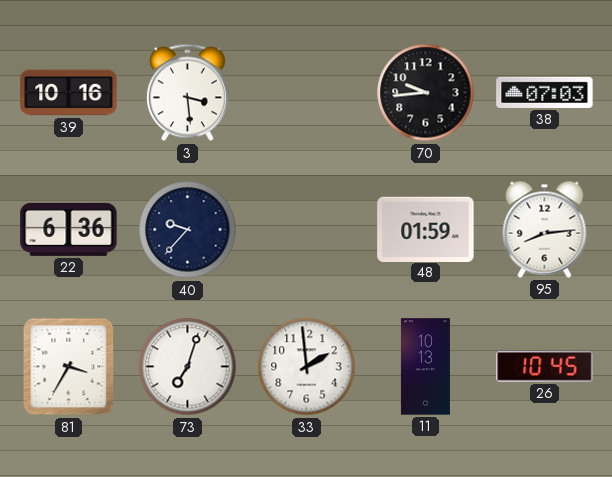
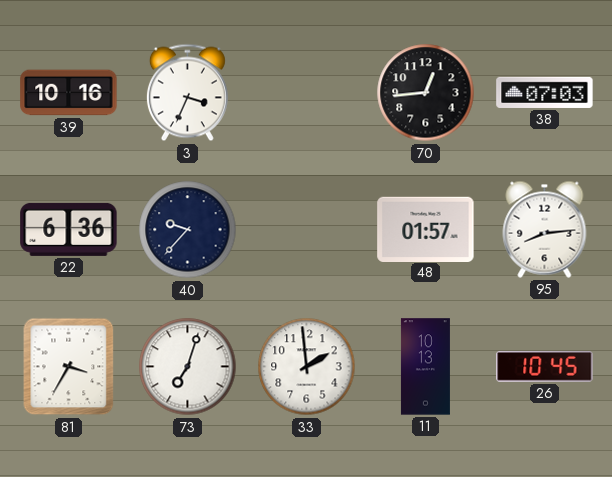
3: 3:29 -> 3:34 (187, 93)
70: 9:44 -> 12:44 (426, 93)
48: 01:59 -> 01:57 (426, 229)
